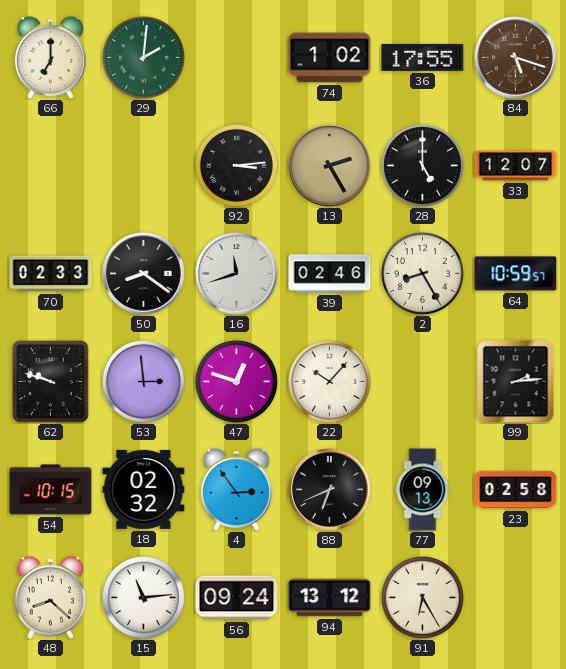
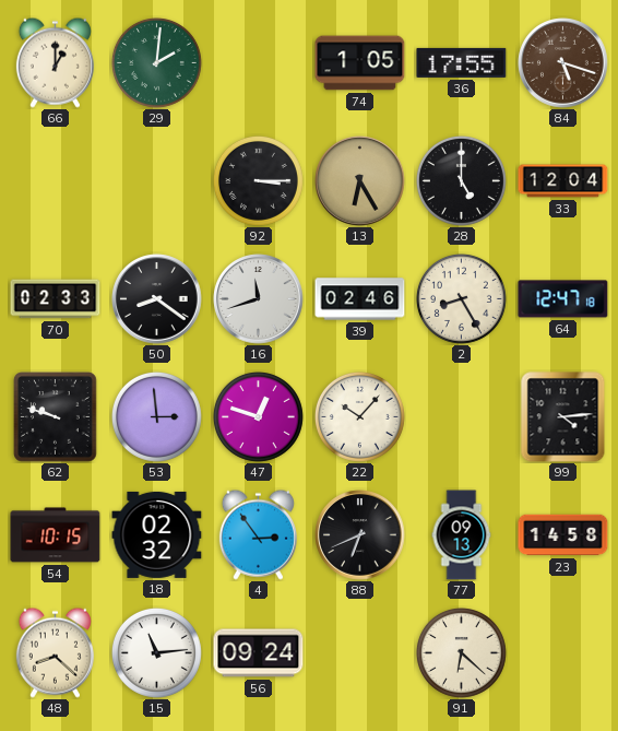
66: 7:00 -> 1:00 (55, 62)
74: 1:02 -> 1:05 (360, 63)
92: 3:14 -> 3:15 (258, 180)
13: 2:25 -> 6:25 (360, 181)
33: 12:07 -> 12:04 (563, 181)
64: 10:59 -> 12:47 (563, 299)
99: 2:14 -> 4:14 (563, 417)
23: 02:58 -> 14:58 (563, 535)
94: 13:12 -> none (330, 598)
91: 6:25 -> 6:22 (461, 652)
